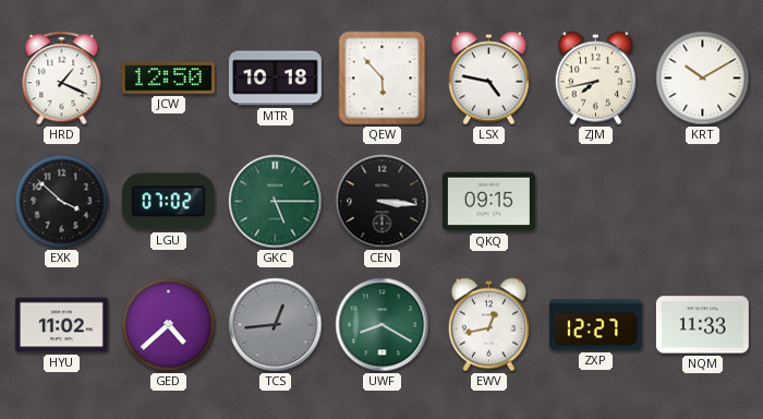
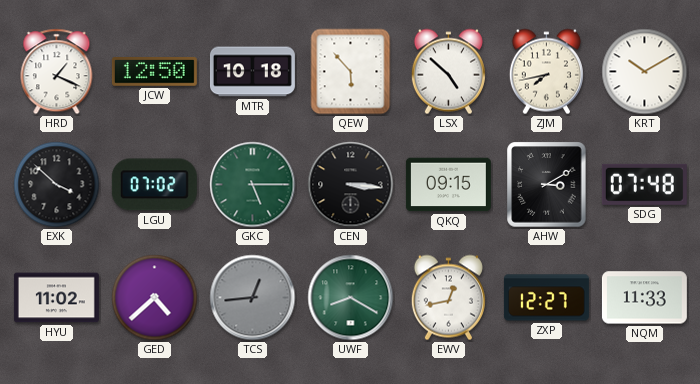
LSX: 4:47 -> 4:52 (448, 72)
AHW: none -> 3:10 (547, 185)
SDG: none -> 07:48 (644, 184)
